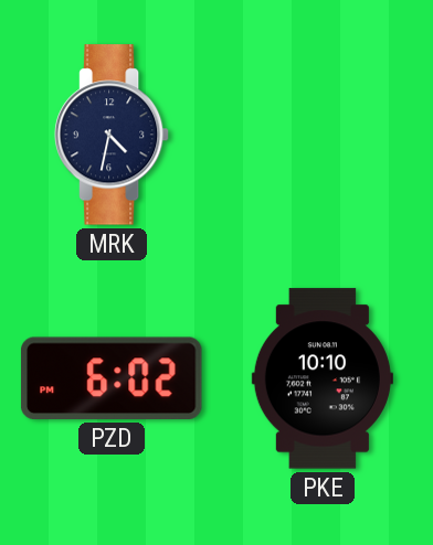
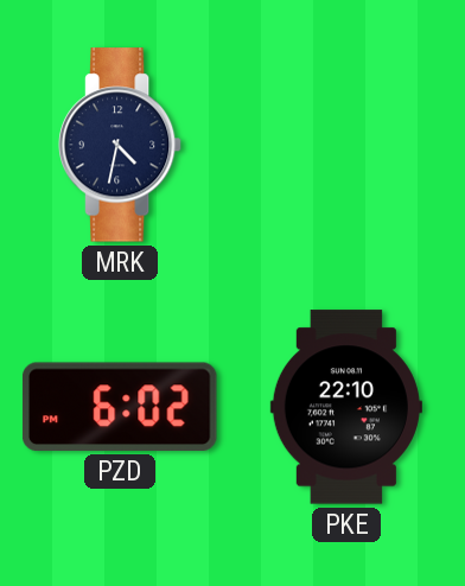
PKE: 10:10 -> 22:10 (346, 407)
